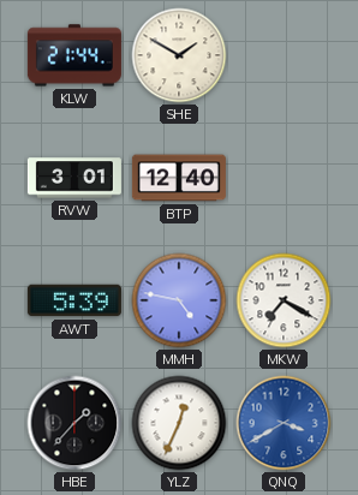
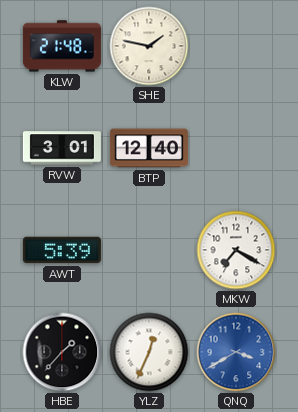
KLW: 21:44 -> 21:48 (62, 46)
SHE: 1:50 -> 1:47 (149, 46)
MMH: 4:47 -> none (179, 300)
